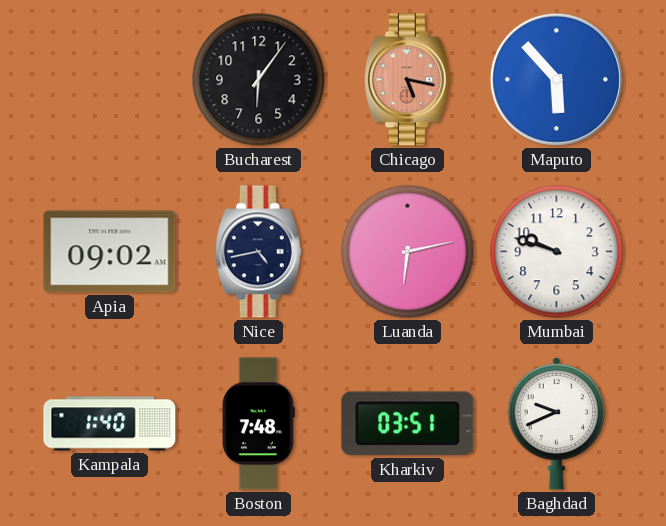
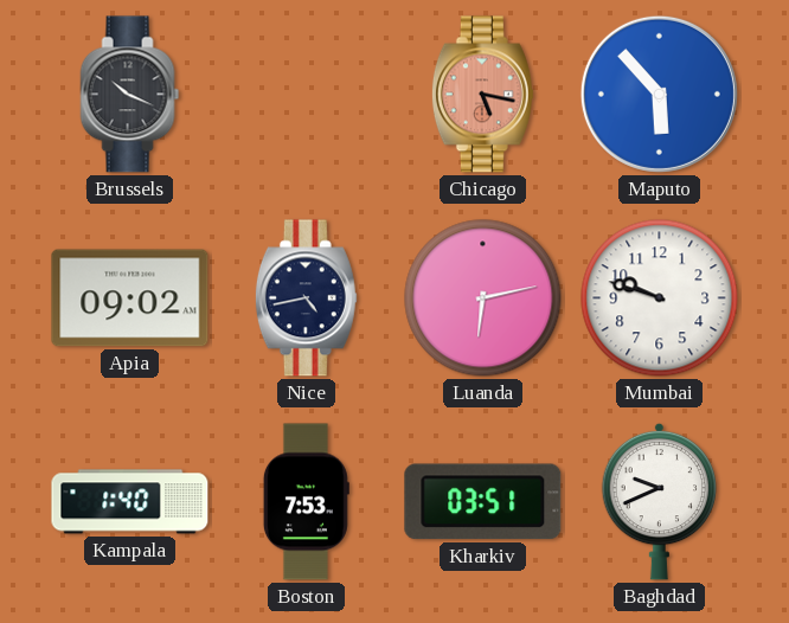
Brussels: none -> 10:19 (130, 95)
Bucharest: 6:06 -> none (259, 80)
Boston: 7:48 -> 7:53 (306, 502)
